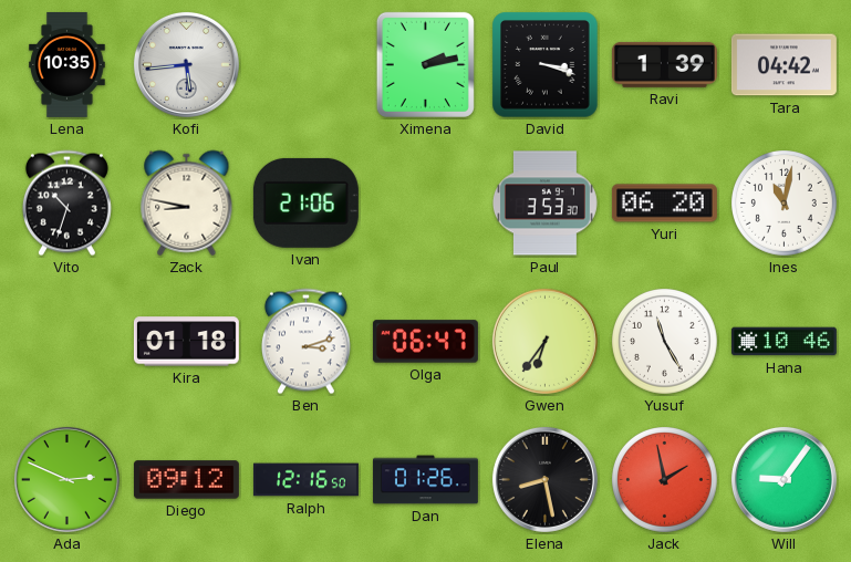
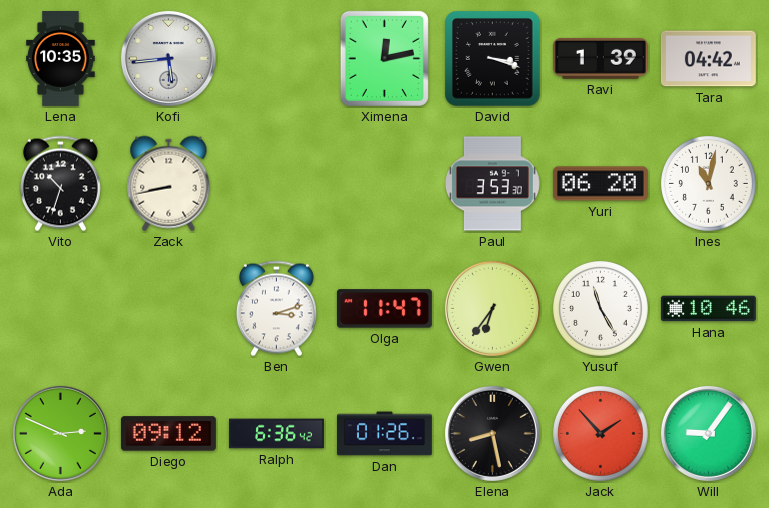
Ximena: 2:13 -> 12:13 (384, 58)
Zack: 8:47 -> 8:43 (169, 184)
Ivan: 21:06 -> none (305, 202)
Kira: 01:18 -> none (186, 342)
Olga: 06:47 -> 11:47 (384, 309)
Ralph: 12:16 -> 6:36 (276, 434)
Jack: 1:58 -> 1:53 (601, 434)
